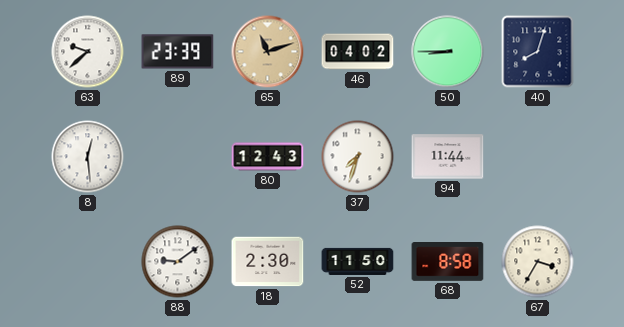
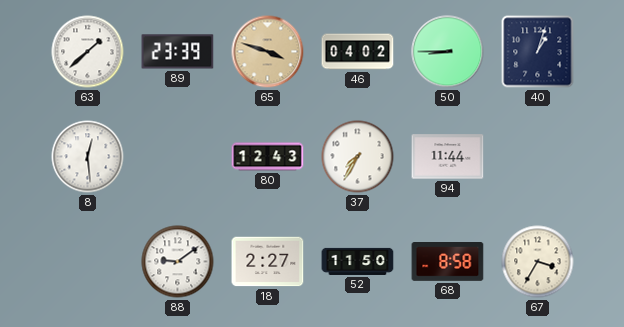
63: 9:38 -> 1:38 (88, 52)
65: 11:12 -> 3:48 (268, 52)
40: 8:03 -> 1:03 (538, 52)
37: 7:33 -> 7:35 (358, 157)
18: 2:30 -> 2:27 (268, 262)
